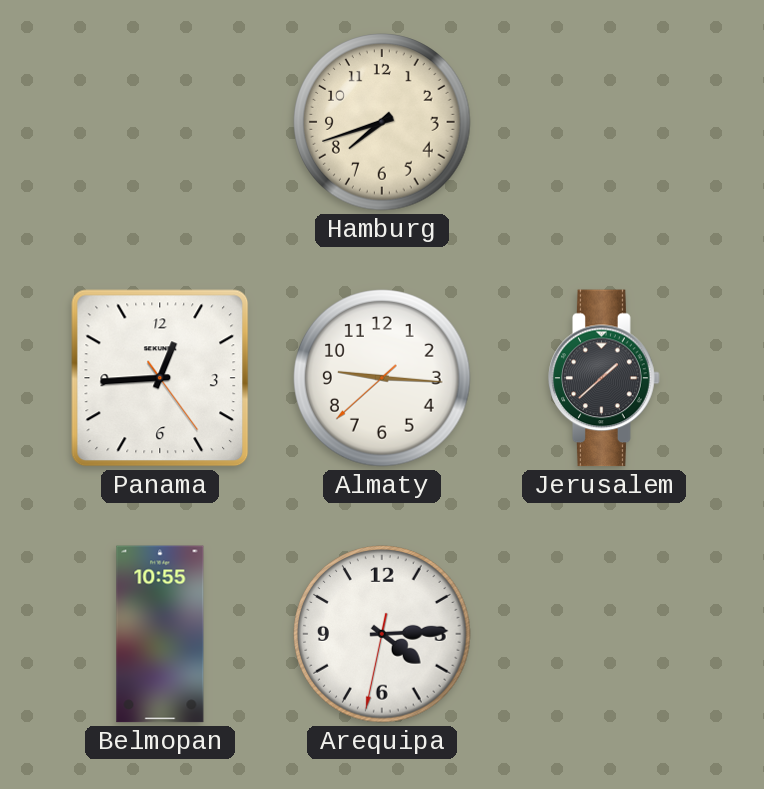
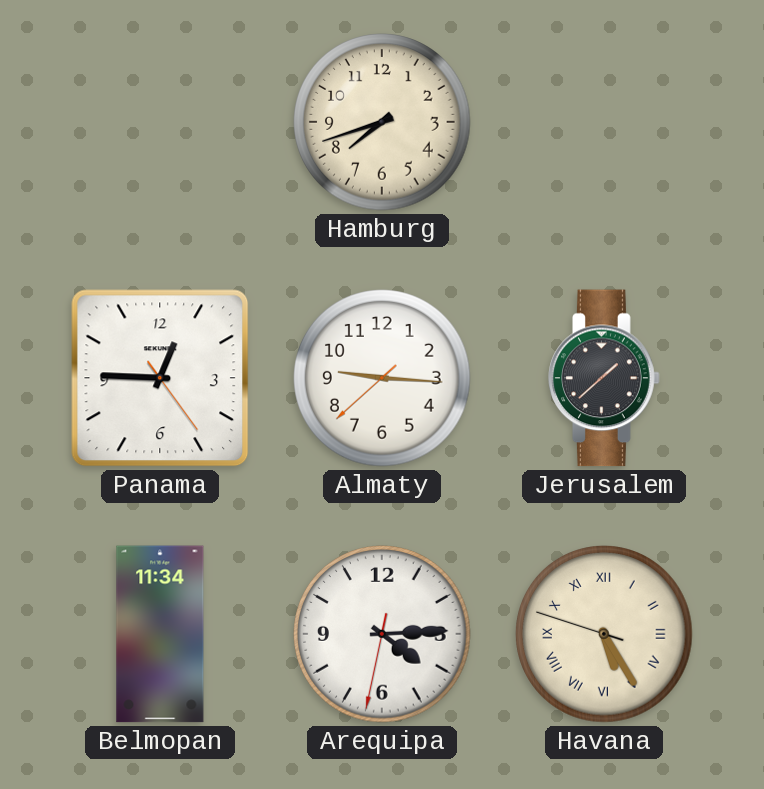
Panama: 12:44 -> 12:45 (160, 378)
Belmopan: 10:55 -> 11:34 (160, 634)
Havana: none -> 5:24 (604, 634)
